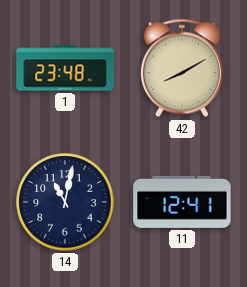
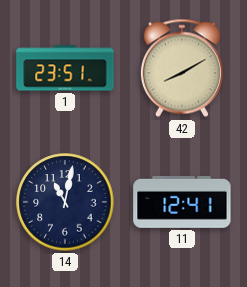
1: 23:48 -> 23:51 (65, 68)
